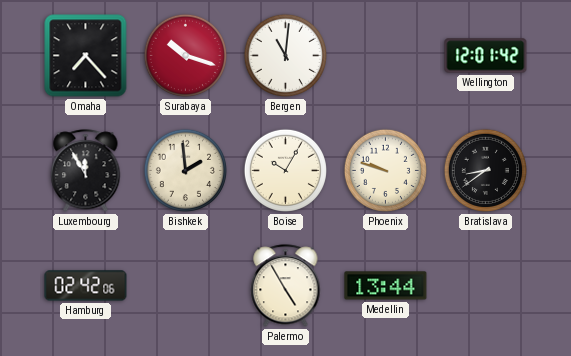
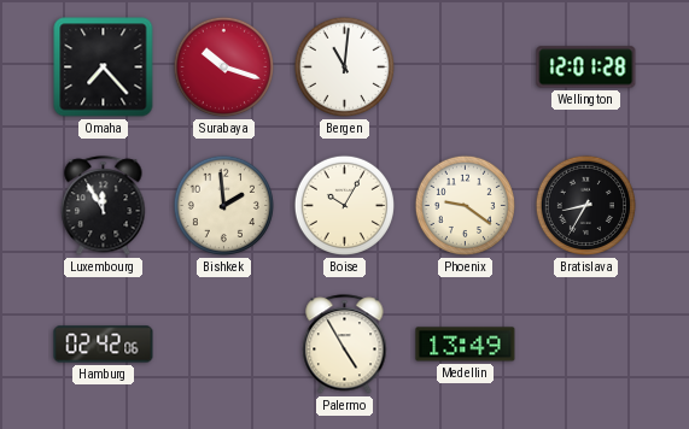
Wellington: 12:01:42 -> 12:01:28 (586, 67)
Phoenix: 9:48 -> 9:21 (465, 205)
Bratislava: 8:39 -> 8:35 (585, 205)
Medellin: 13:44 -> 13:49 (466, 345)
